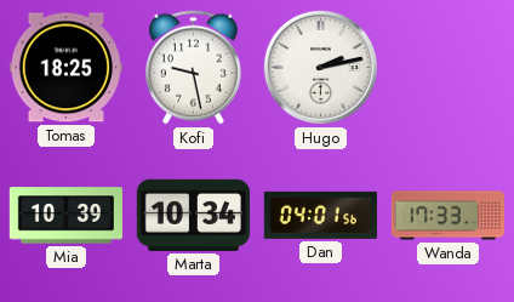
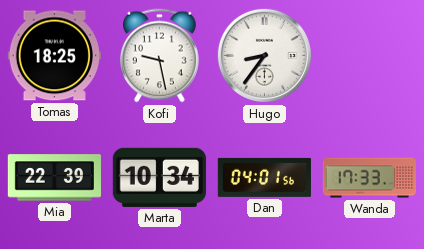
Hugo: 2:13 -> 8:36 (264, 55)
Mia: 10:39 -> 22:39 (54, 178)
